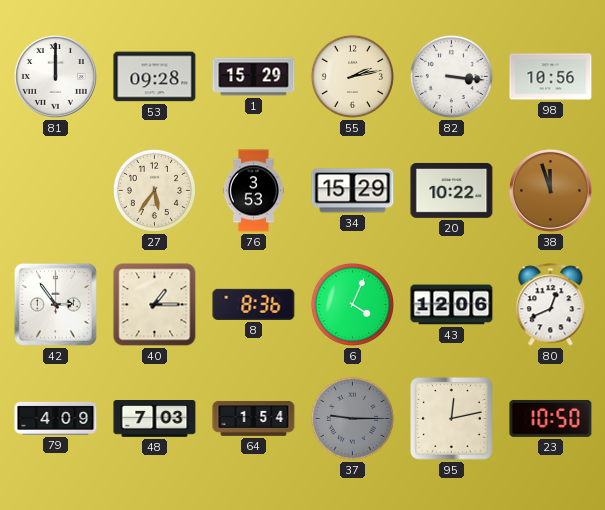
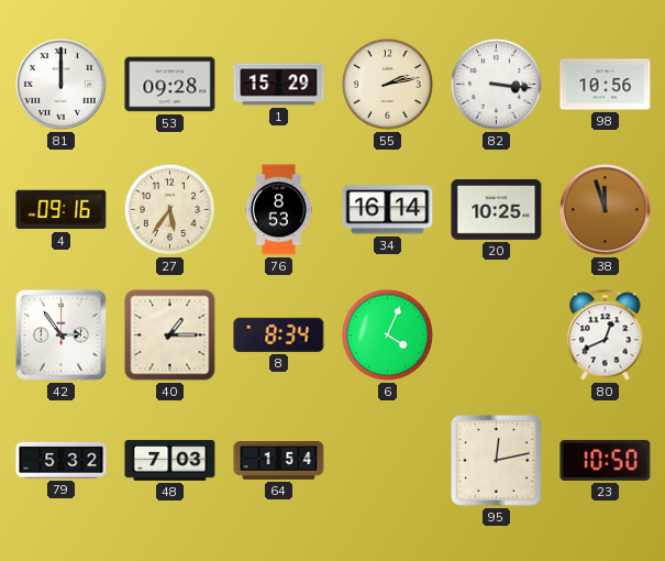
4: none -> 09:16 (62, 210)
76: 3:53 -> 8:53 (278, 210)
34: 15:29 -> 16:14 (388, 210)
20: 10:22 -> 10:25 (497, 209)
8: 8:36 -> 8:34 (279, 334)
43: 12:06 -> none (452, 305)
79: 4:09 -> 5:32 (62, 460)
37: 9:15 -> none (352, 418)
